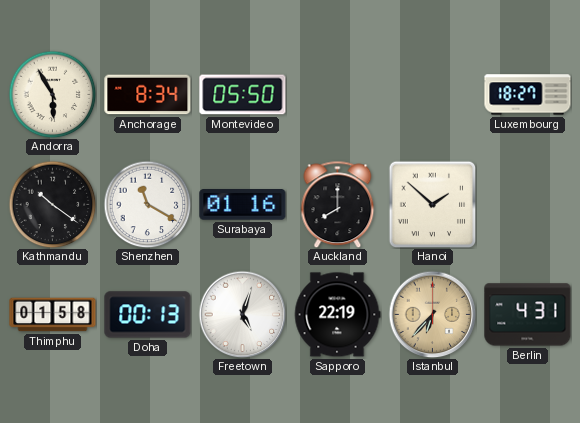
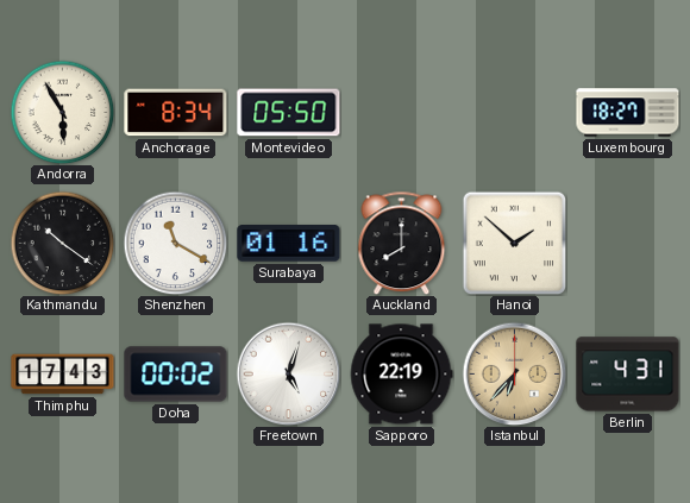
Thimphu: 01:58 -> 17:43 (63, 375)
Doha: 00:13 -> 00:02 (176, 375)
